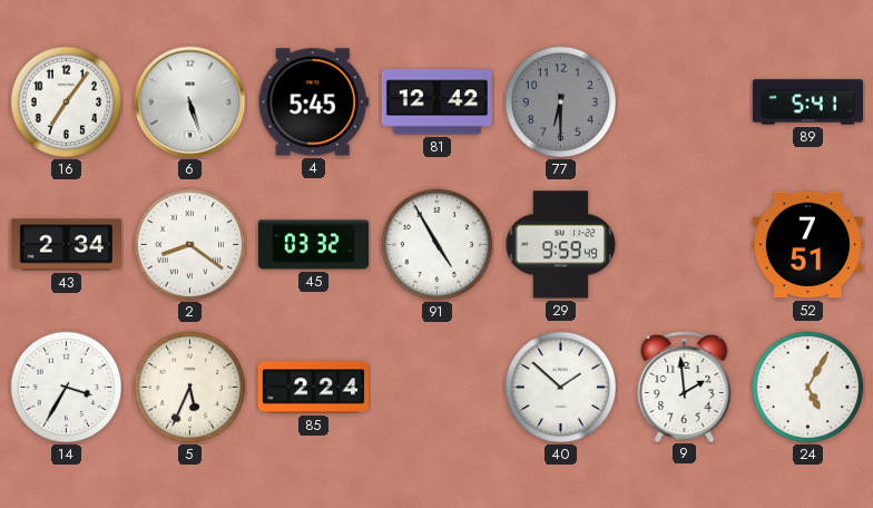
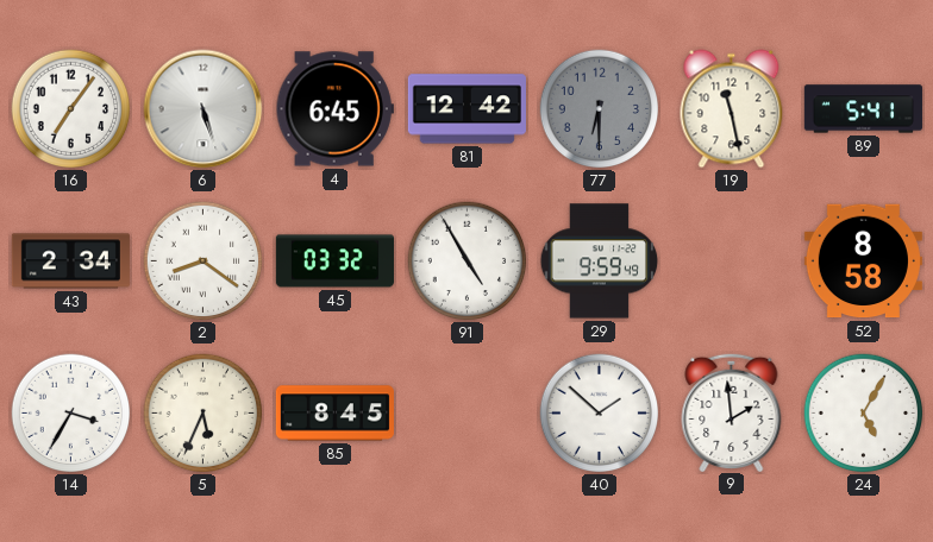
4: 5:45 -> 6:45 (334, 109)
19: none -> 11:28 (732, 109)
52: 7:51 -> 8:58 (863, 261)
85: 2:24 -> 8:45 (334, 414)
